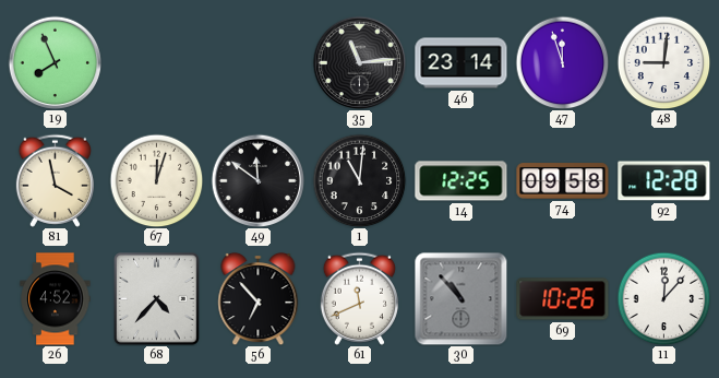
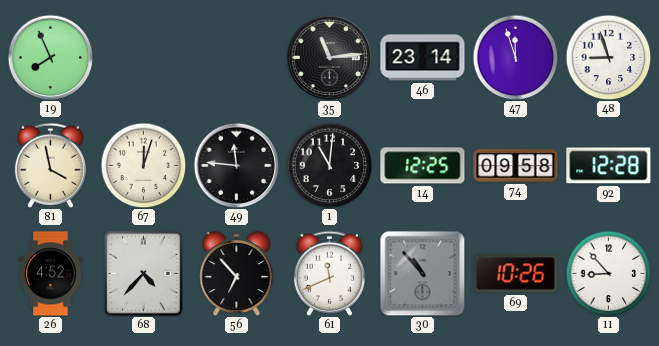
48: 9:01 -> 8:57 (608, 57)
49: 11:51 -> 11:46 (236, 165)
11: 12:07 -> 8:53 (608, 273)
